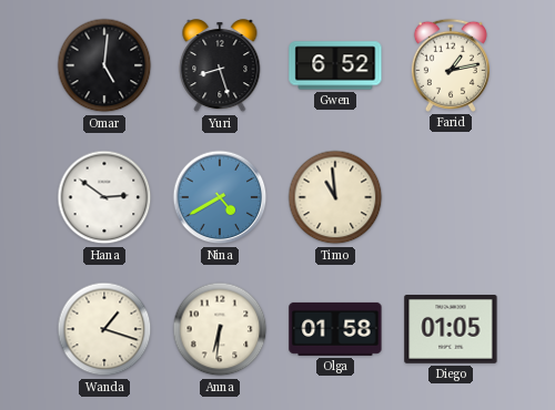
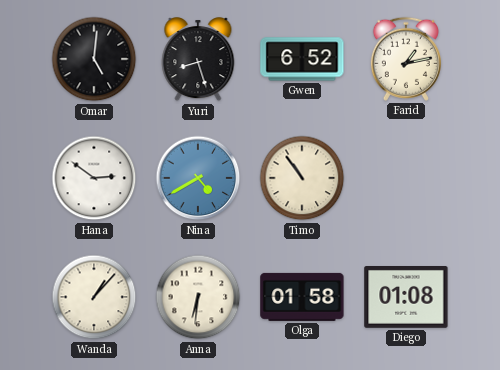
Timo: 10:59 -> 10:54 (302, 178)
Wanda: 1:18 -> 1:07 (94, 297)
Diego: 01:05 -> 01:08 (406, 298)
